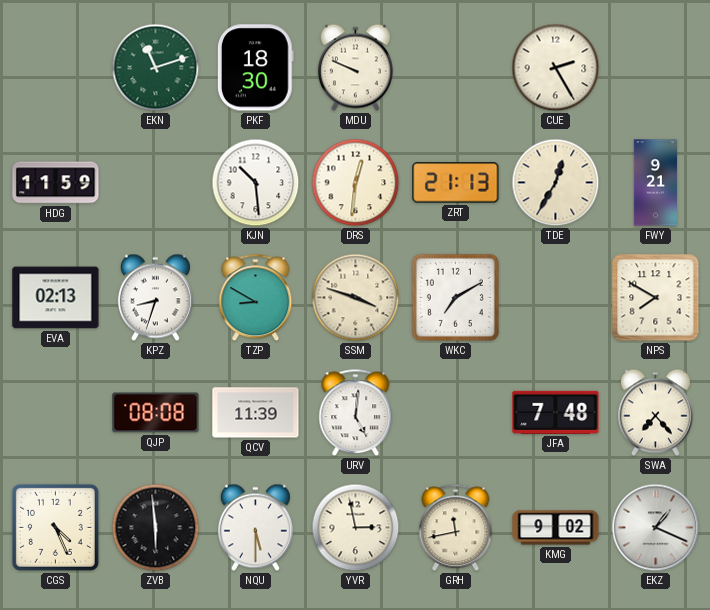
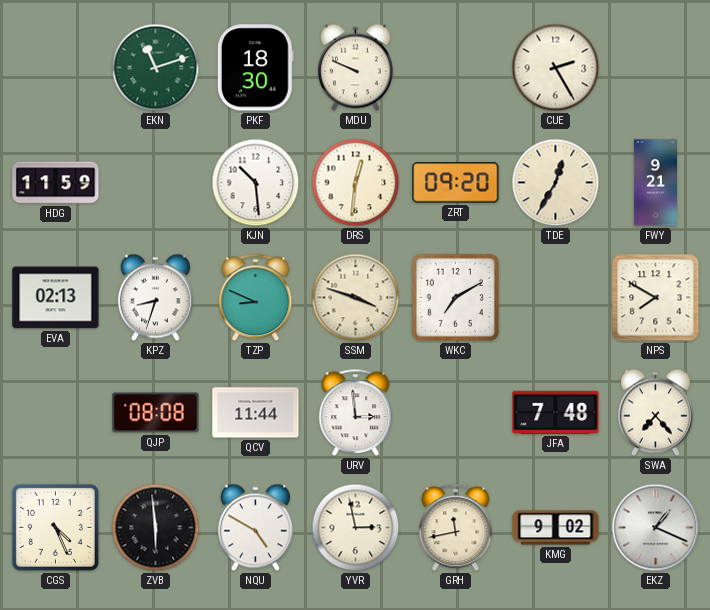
ZRT: 21:13 -> 09:20 (456, 183)
TZP: 8:50 -> 8:49 (256, 298)
QCV: 11:39 -> 11:44 (256, 413)
URV: 5:01 -> 2:59 (356, 413)
NQU: 5:30 -> 4:50 (255, 528)
